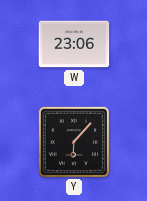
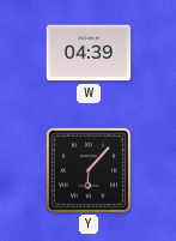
W: 23:06 -> 04:39 (89, 53)
